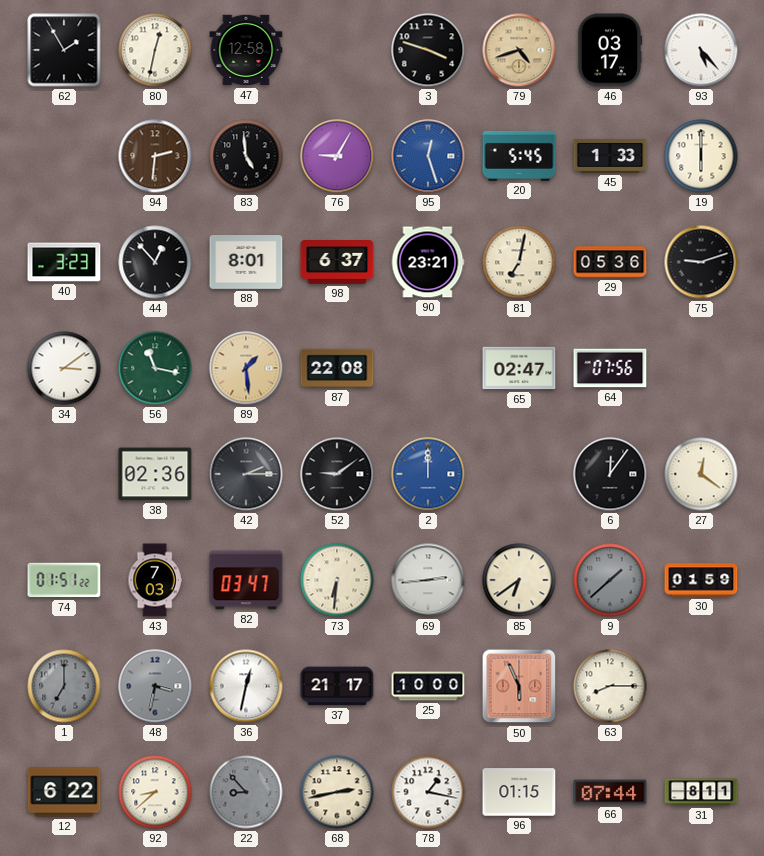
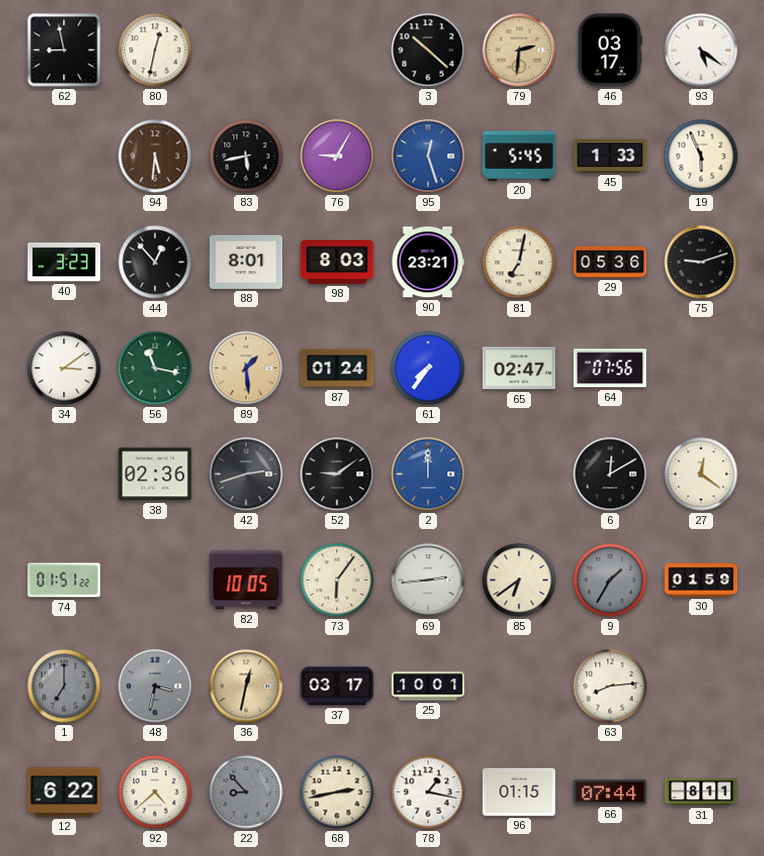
62: 1:55 -> 8:58 (64, 50)
47: 12:58 -> none (246, 50)
3: 3:48 -> 10:22 (428, 50)
79: 4:42 -> 2:31 (519, 50)
93: 5:23 -> 5:21 (701, 50)
94: 2:31 -> 5:31 (155, 156)
83: 4:59 -> 5:43 (246, 156)
19: 6:00 -> 5:56 (701, 156)
98: 6:37 -> 8:03 (337, 263)
87: 22:08 -> 01:24 (337, 368)
61: none -> 7:36 (428, 368)
42: 2:15 -> 2:42 (246, 474)
6: 12:06 -> 12:10 (610, 474)
43: 7:03 -> none (155, 580)
82: 03:47 -> 10:05 (246, 580)
73: 6:31 -> 6:06 (337, 580)
9: 1:38 -> 1:35 (610, 580)
36 dial: white -> champagne (246, 686)
37: 21:17 -> 03:17 (337, 686)
25: 10:00 -> 10:01 (428, 686)
50: 5:56 -> none (519, 686)
63: 8:15 -> 8:14 (610, 686)
92: 8:38 -> 4:38 (155, 792)
